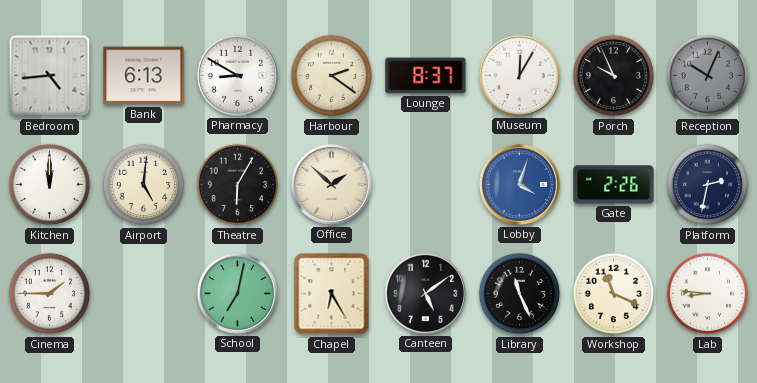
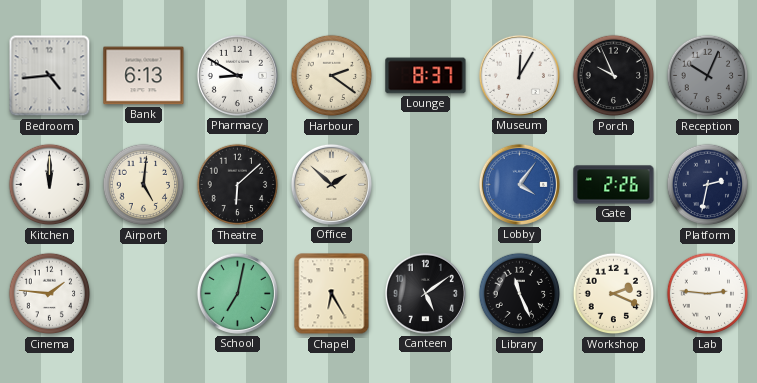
Theatre: 6:05 -> 6:08 (238, 185)
Lobby: 4:03 -> 4:06 (519, 184)
Cinema: 1:45 -> 1:46 (50, 294)
Workshop: 11:19 -> 2:19 (614, 294)
Lab: 8:46 -> 2:46 (708, 294)
